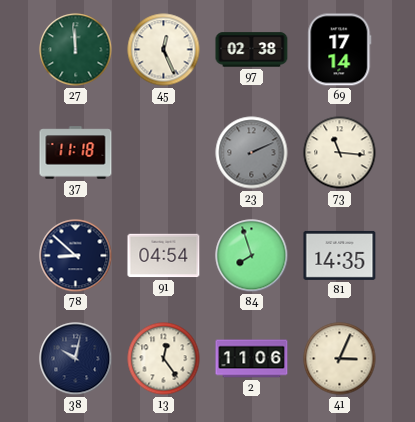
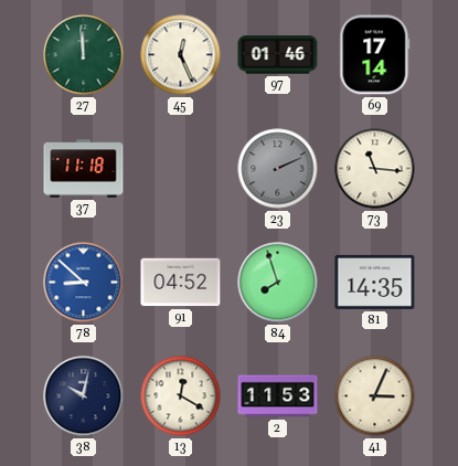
97: 02:38 -> 01:46 (278, 55)
78 dial: navy -> blue (84, 283)
91: 04:54 -> 04:52 (181, 283)
13: 12:24 -> 12:20 (181, 396)
2: 11:06 -> 11:53 (278, 396)
